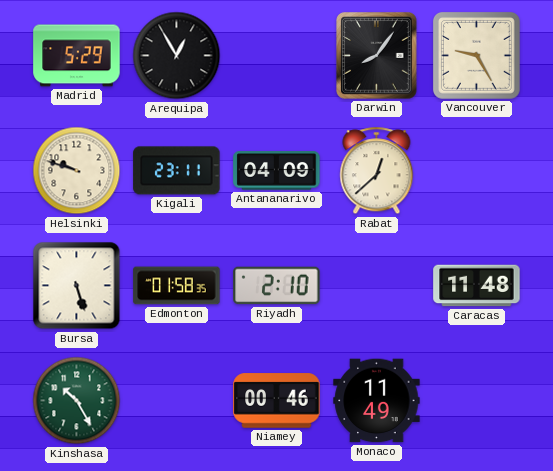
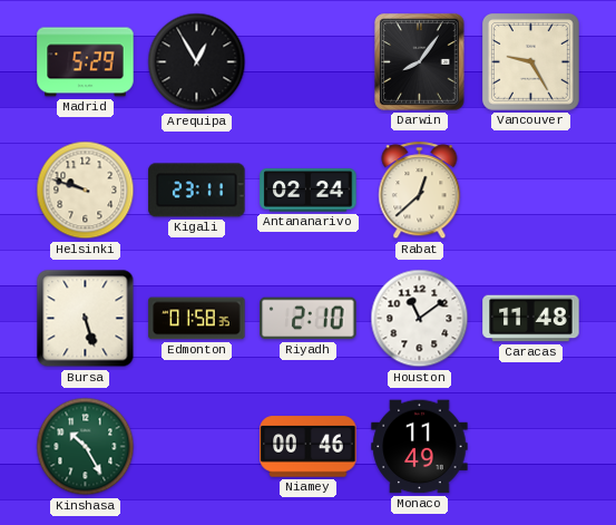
Antananarivo: 04:09 -> 02:24 (309, 191)
Houston: none -> 11:09 (420, 319)
